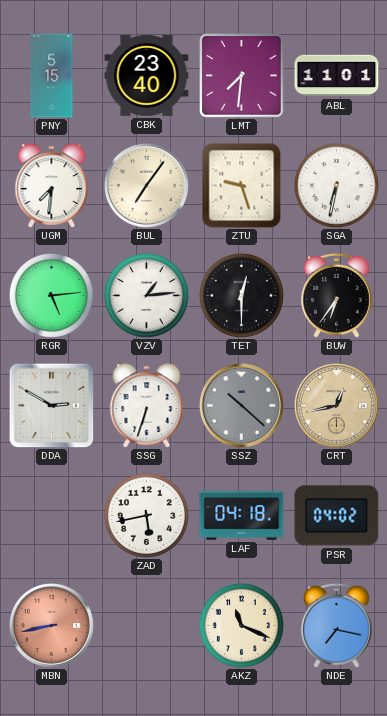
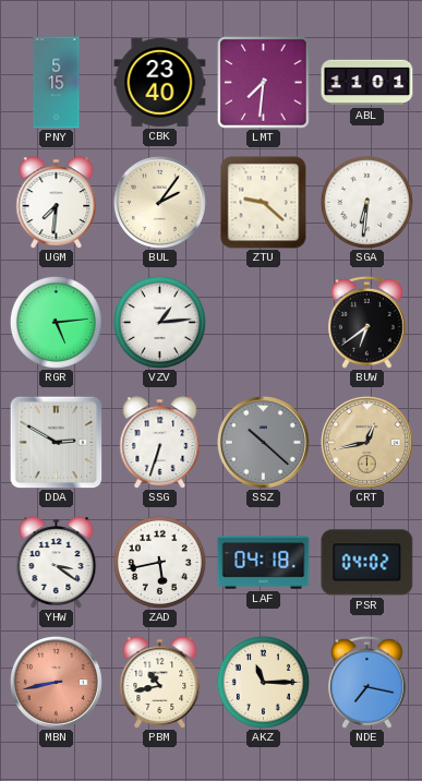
BUL: 7:06 -> 2:06 (159, 202)
ZTU: 9:27 -> 9:22 (264, 203)
SGA: 6:32 -> 6:31 (366, 202)
TET: 12:30 -> none (241, 295)
BUW: 6:36 -> 6:39 (367, 322)
YHW: none -> 3:21 (57, 563)
PBM: none -> 10:43 (160, 683)
AKZ: 11:19 -> 11:15 (263, 682)
